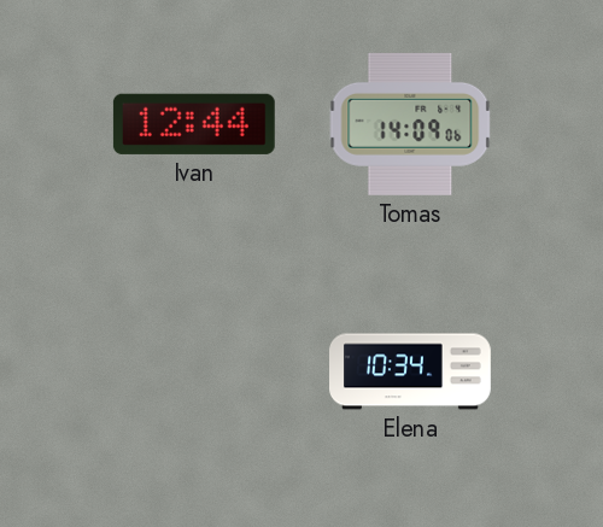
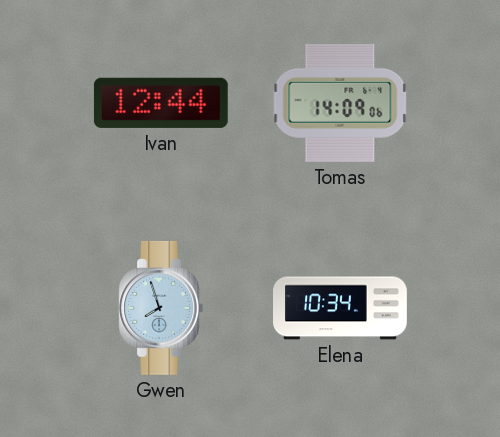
Gwen: none -> 7:57 (161, 308)
